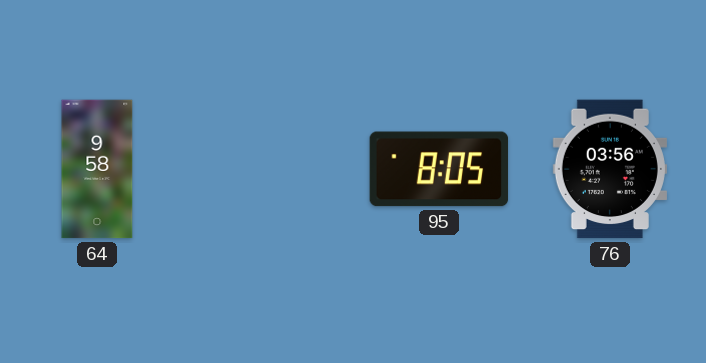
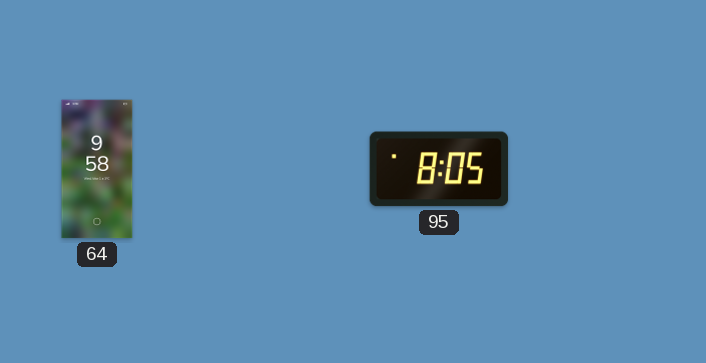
76: 03:56 -> none (610, 169)
